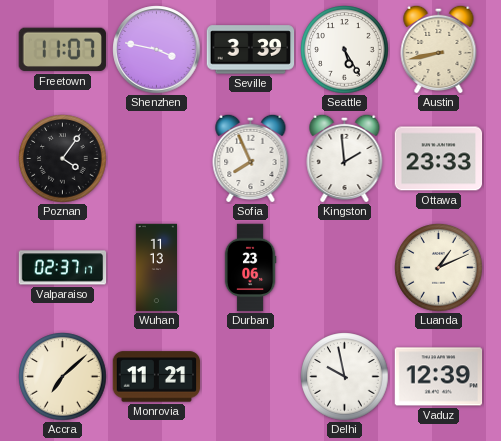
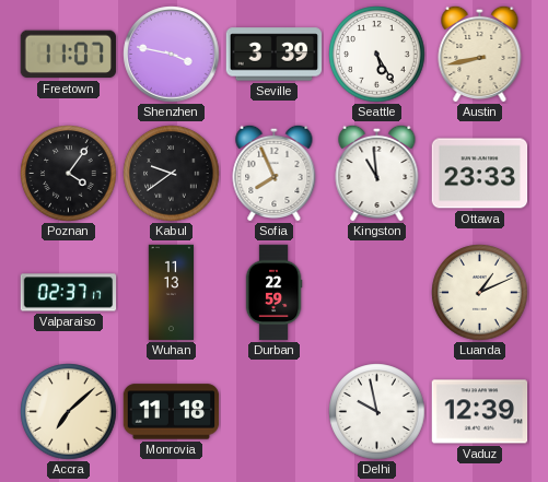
Kabul: none -> 9:39 (172, 174)
Kingston: 1:59 -> 10:59 (377, 173)
Durban: 23:06 -> 22:59 (273, 293)
Monrovia: 11:21 -> 11:18 (172, 412)
